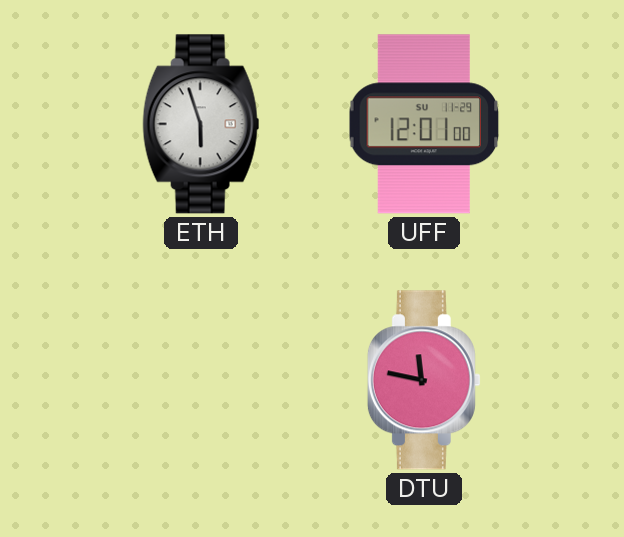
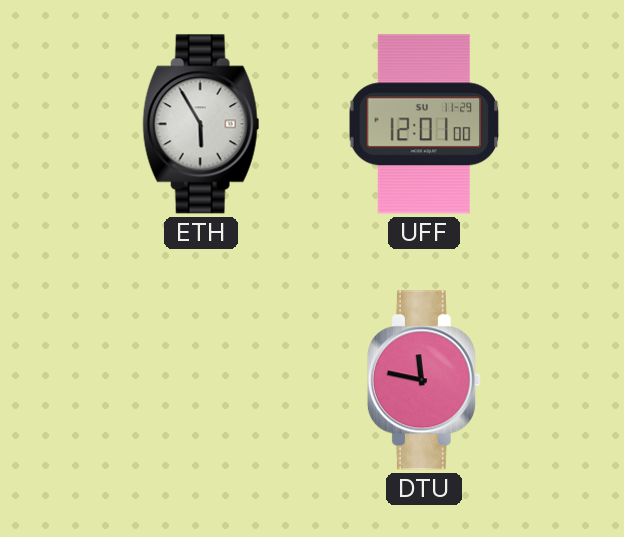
ETH: 5:57 -> 5:55 (201, 124)
